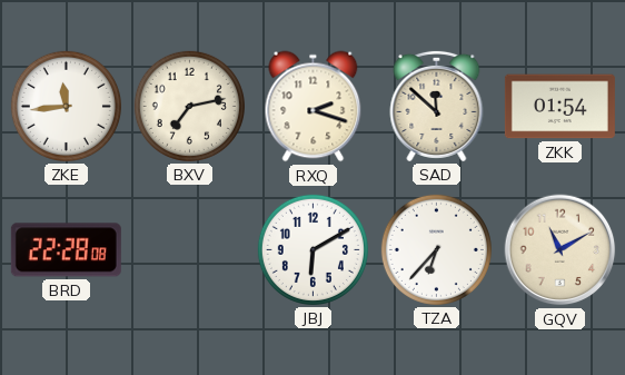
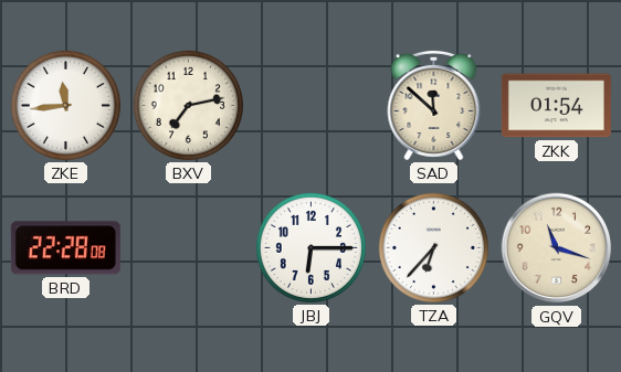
RXQ: 2:18 -> none (314, 107)
JBJ: 6:10 -> 6:15 (310, 247)
GQV: 11:10 -> 11:18 (557, 248)
